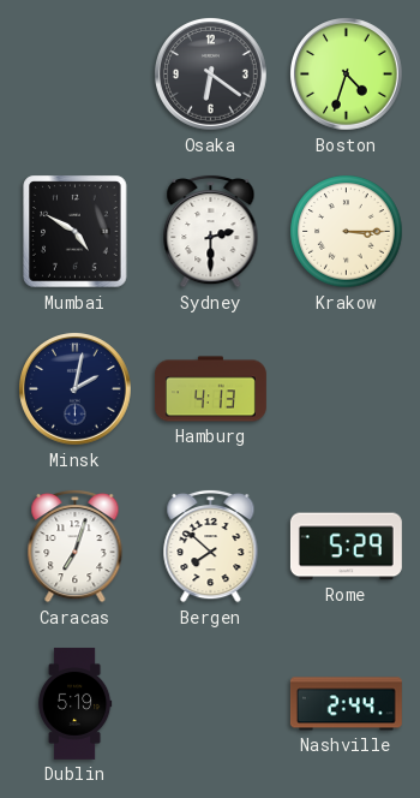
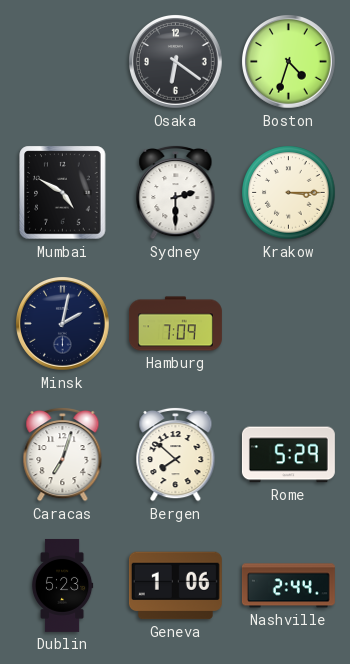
Hamburg: 4:13 -> 7:09 (175, 324)
Dublin: 5:19 -> 5:23 (62, 585)
Geneva: none -> 1:06 (175, 586)
